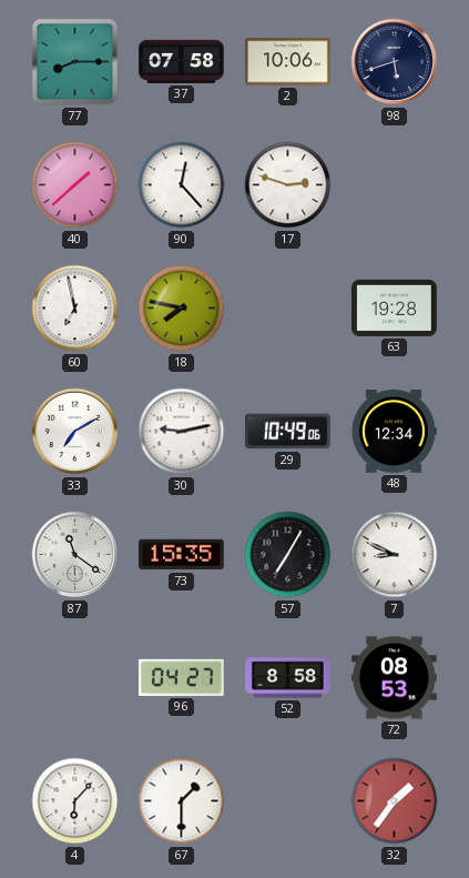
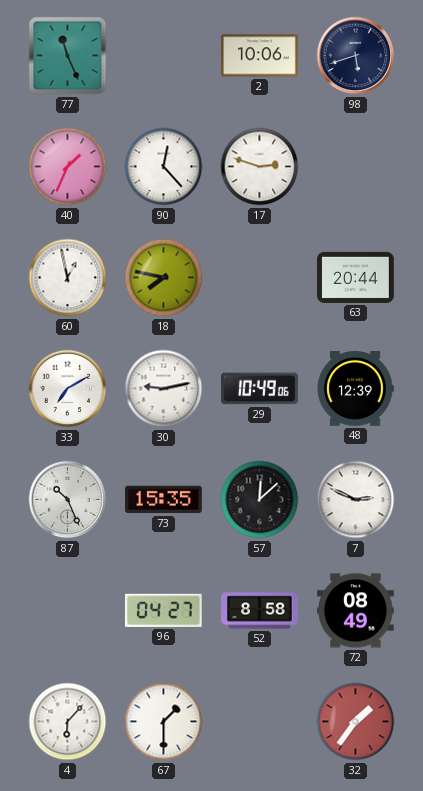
77: 8:15 -> 11:26 (68, 56)
37: 07:58 -> none (182, 61)
40: 1:38 -> 1:34 (68, 167)
60: 6:58 -> 12:58 (68, 278)
63: 19:28 -> 20:44 (356, 277)
48: 12:34 -> 12:39 (355, 389)
87: 11:21 -> 10:26 (68, 500)
57: 7:05 -> 12:08 (260, 500)
7: 8:49 -> 2:49 (356, 500)
72: 08:53 -> 08:49 (356, 611)
